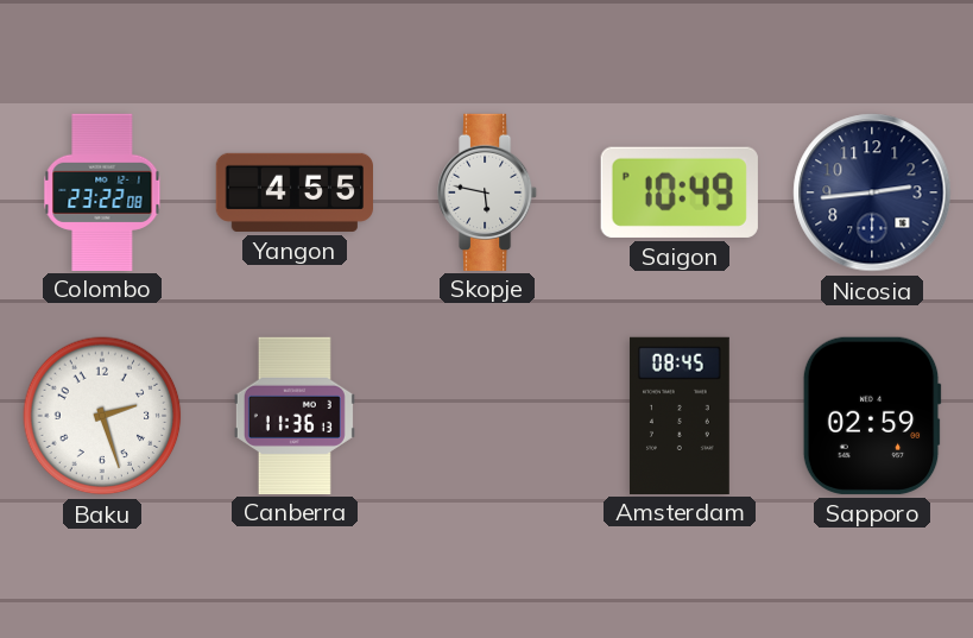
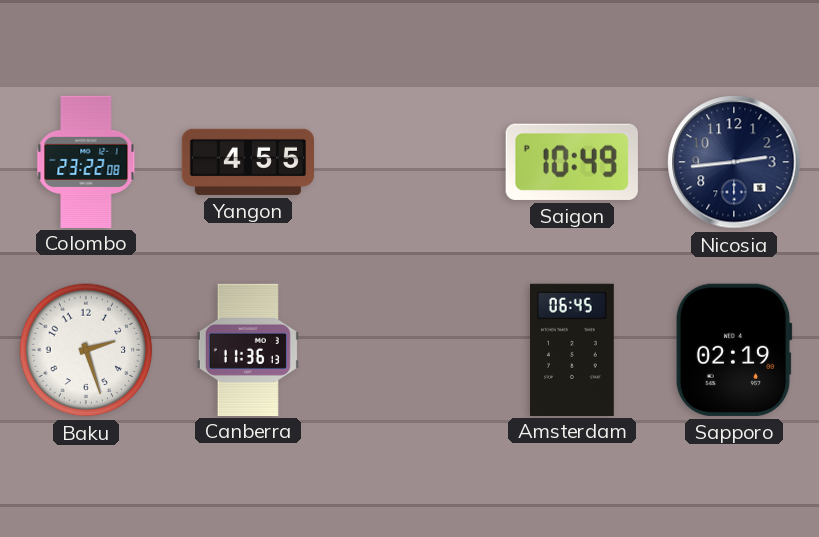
Skopje: 5:47 -> none (487, 191)
Amsterdam: 08:45 -> 06:45 (572, 349)
Sapporo: 02:59 -> 02:19 (734, 350)
